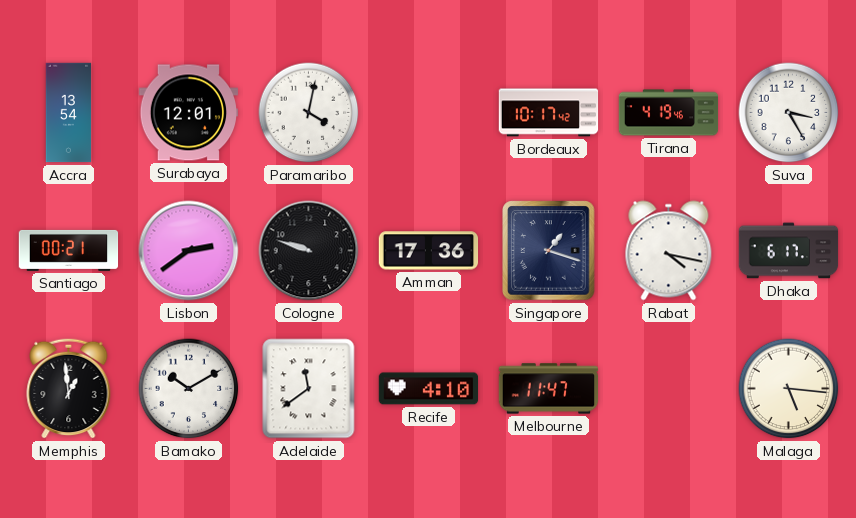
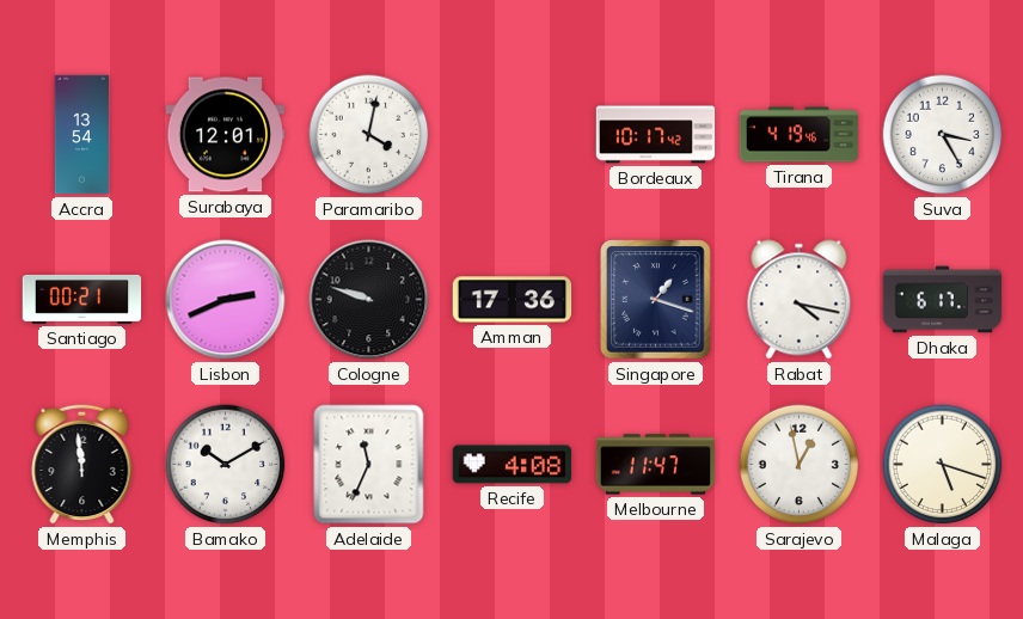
Lisbon: 2:39 -> 2:41 (226, 300)
Memphis: 12:59 -> 11:59 (82, 464)
Adelaide: 11:39 -> 11:34 (369, 465)
Recife: 4:10 -> 4:08 (513, 465)
Sarajevo: none -> 12:58 (800, 465)
Malaga: 5:16 -> 5:18 (943, 465)
